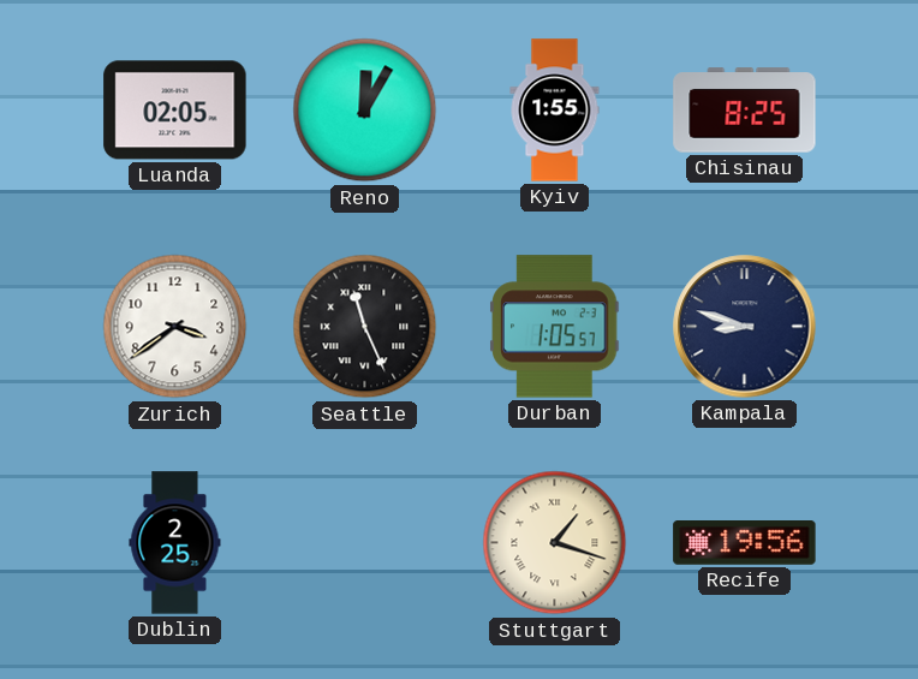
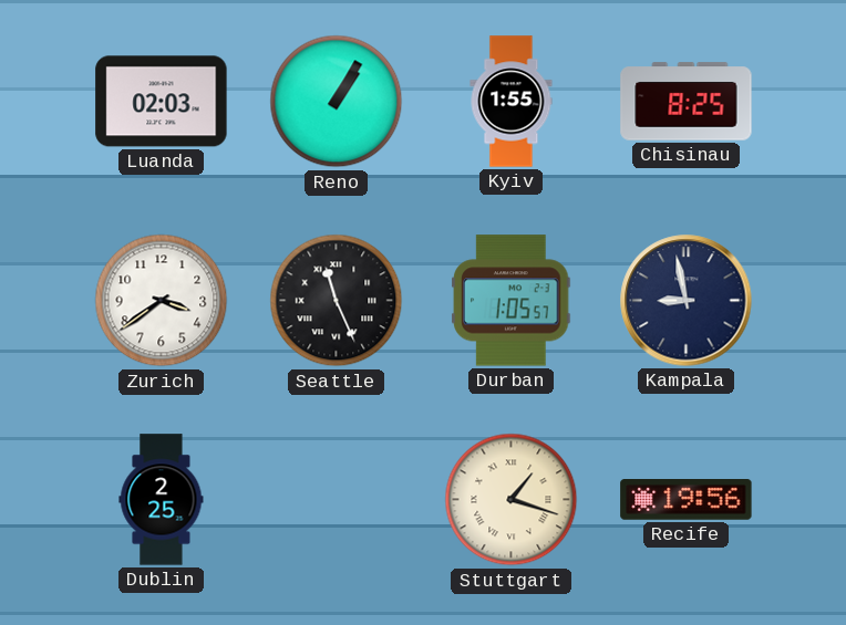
Luanda: 02:05 -> 02:03 (162, 102)
Reno: 12:05 -> 1:05 (337, 102)
Kampala: 8:48 -> 8:58 (687, 301)
